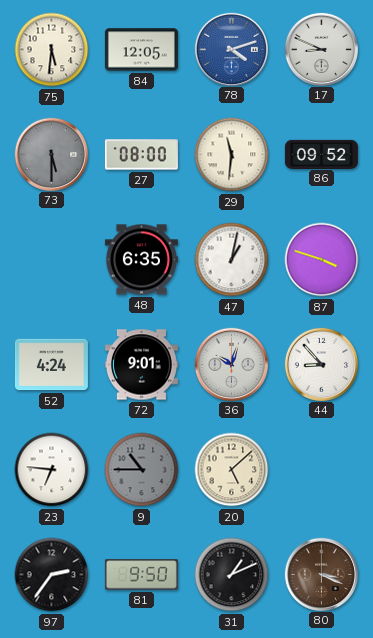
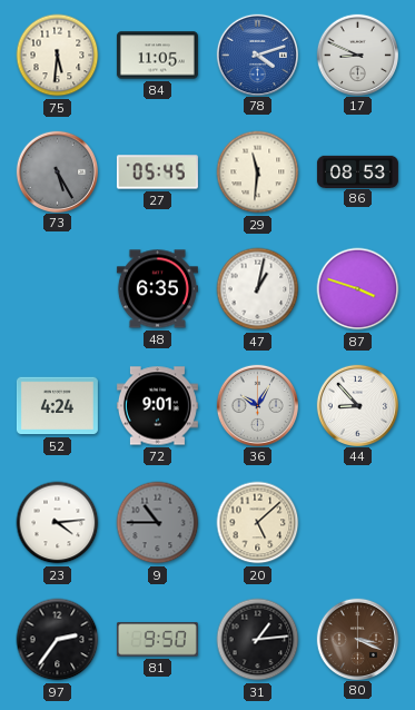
84: 12:05 -> 11:05 (157, 56)
73: 5:30 -> 5:25 (57, 171)
27: 08:00 -> 05:45 (157, 172)
86: 09:52 -> 08:53 (357, 171)
36: 10:03 -> 10:05 (257, 405)
23: 6:46 -> 4:14 (58, 523)
31: 1:11 -> 1:14 (258, 640)
